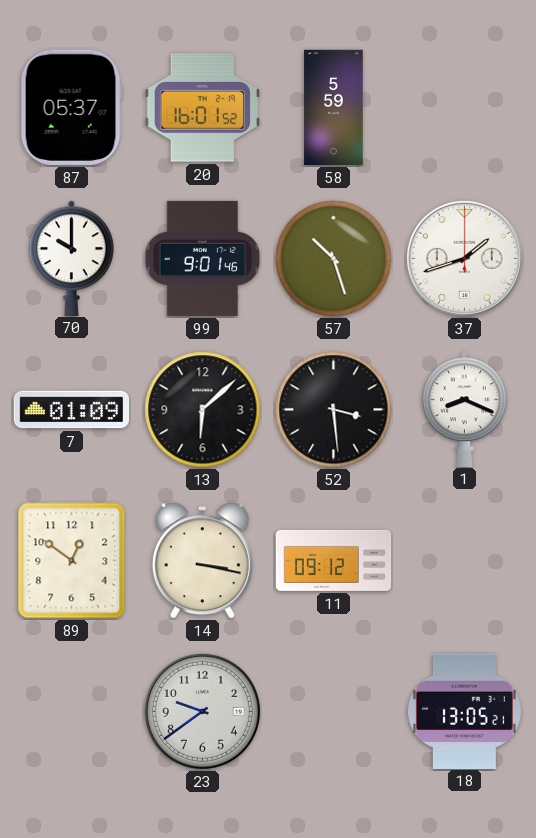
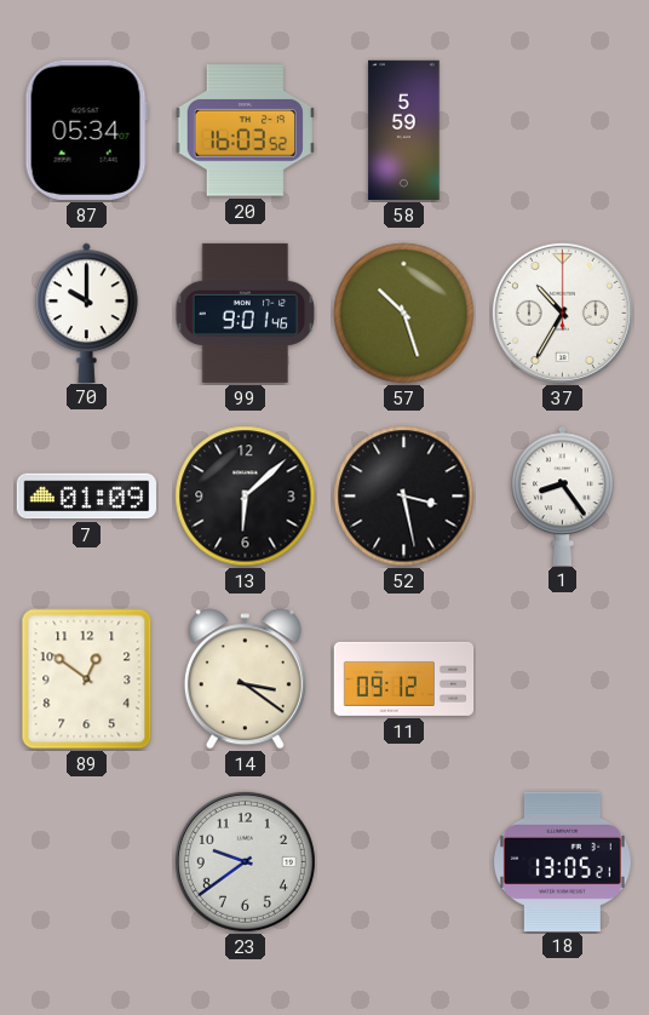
87: 05:37 -> 05:34 (86, 130)
20: 16:01 -> 16:03 (245, 131)
37: 1:42 -> 10:35 (562, 312)
52: 3:29 -> 3:28 (404, 497)
1: 8:19 -> 8:24 (563, 495)
14: 3:17 -> 3:21 (245, 679)
